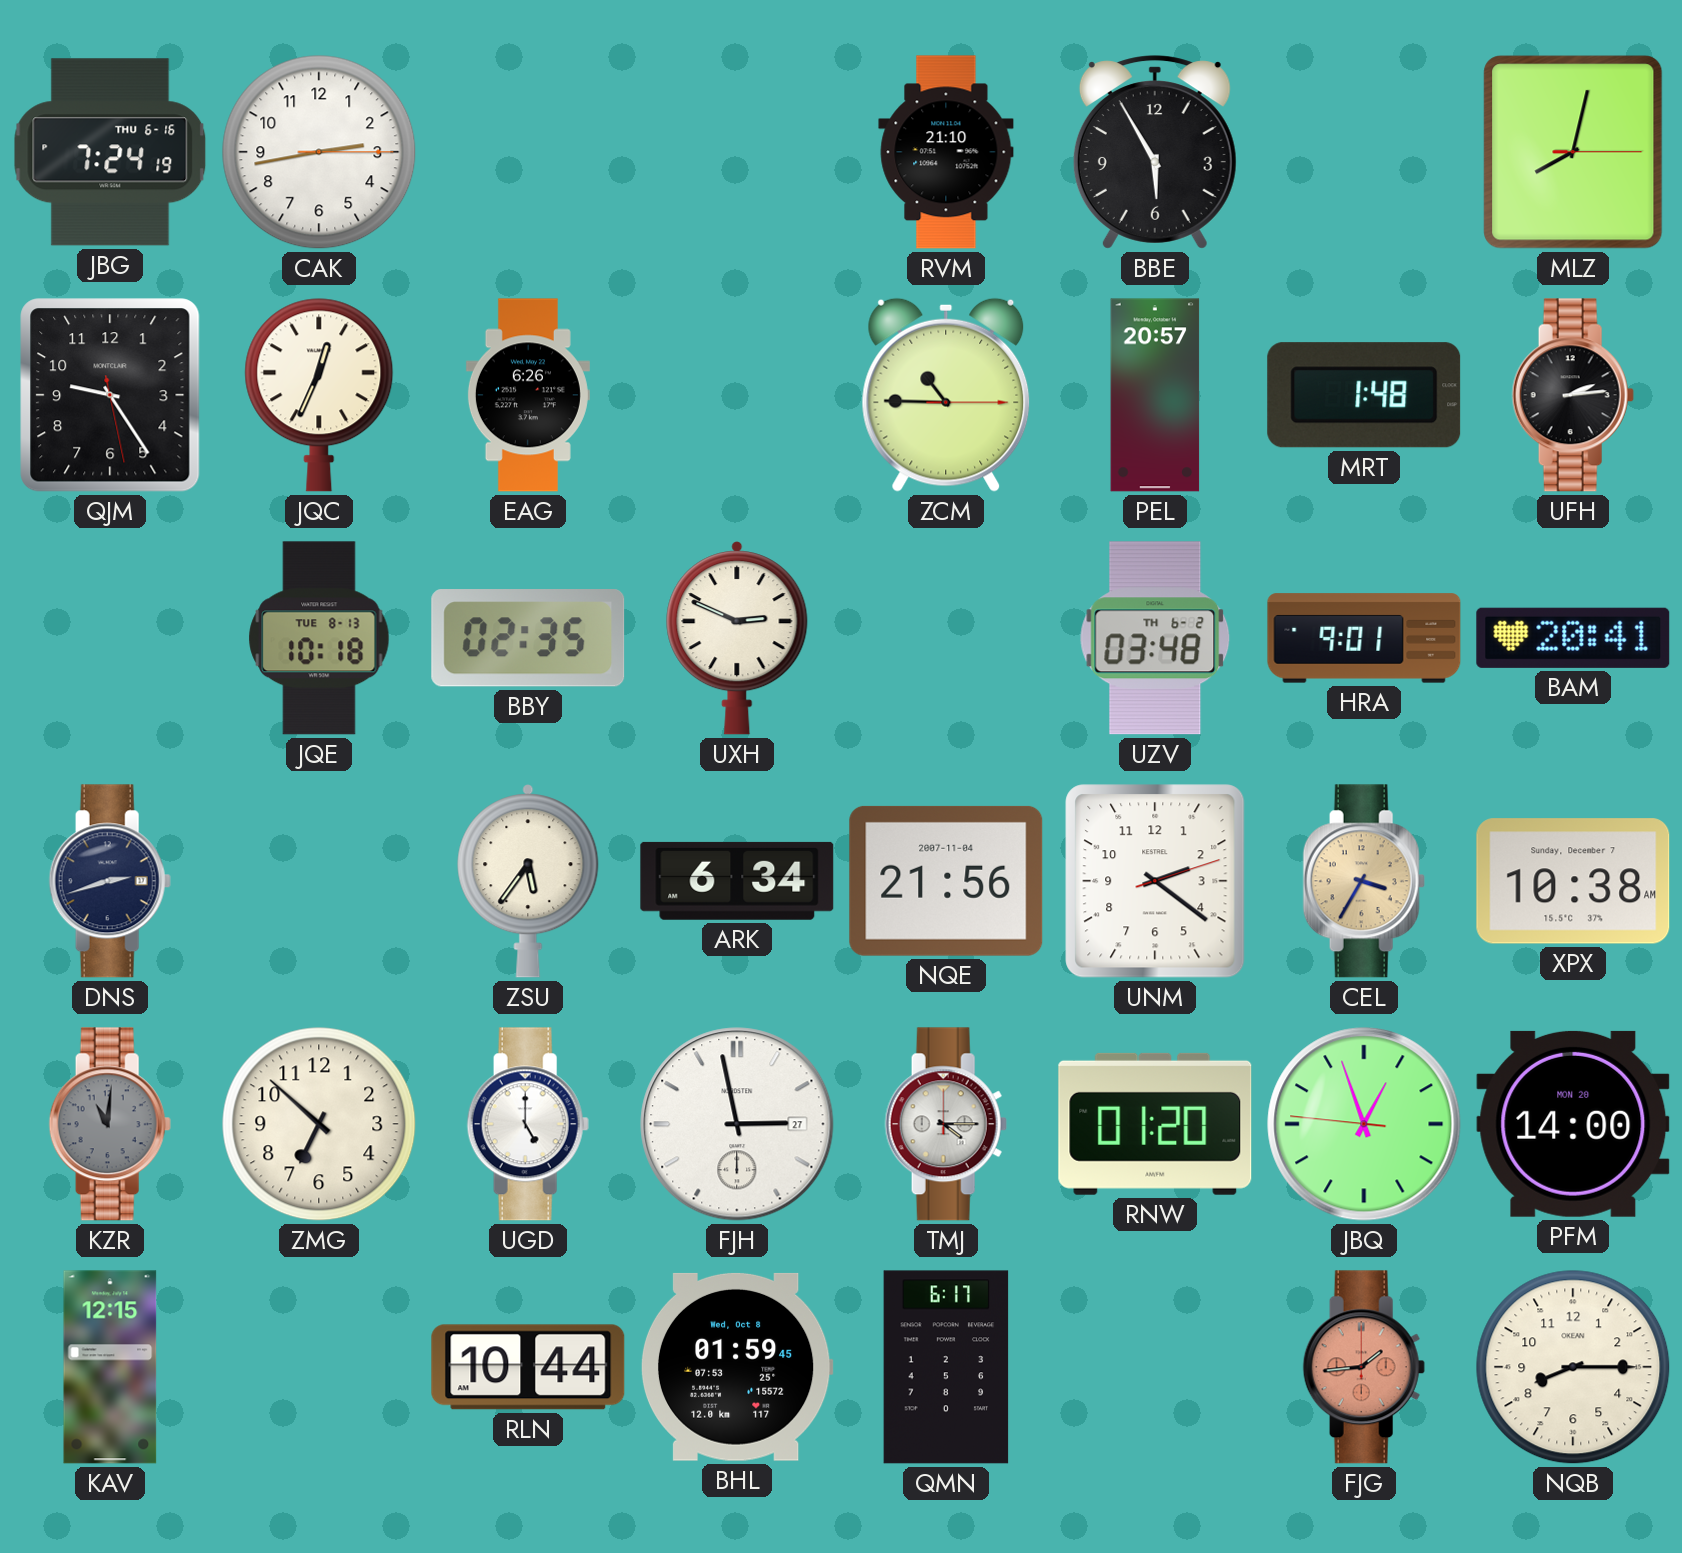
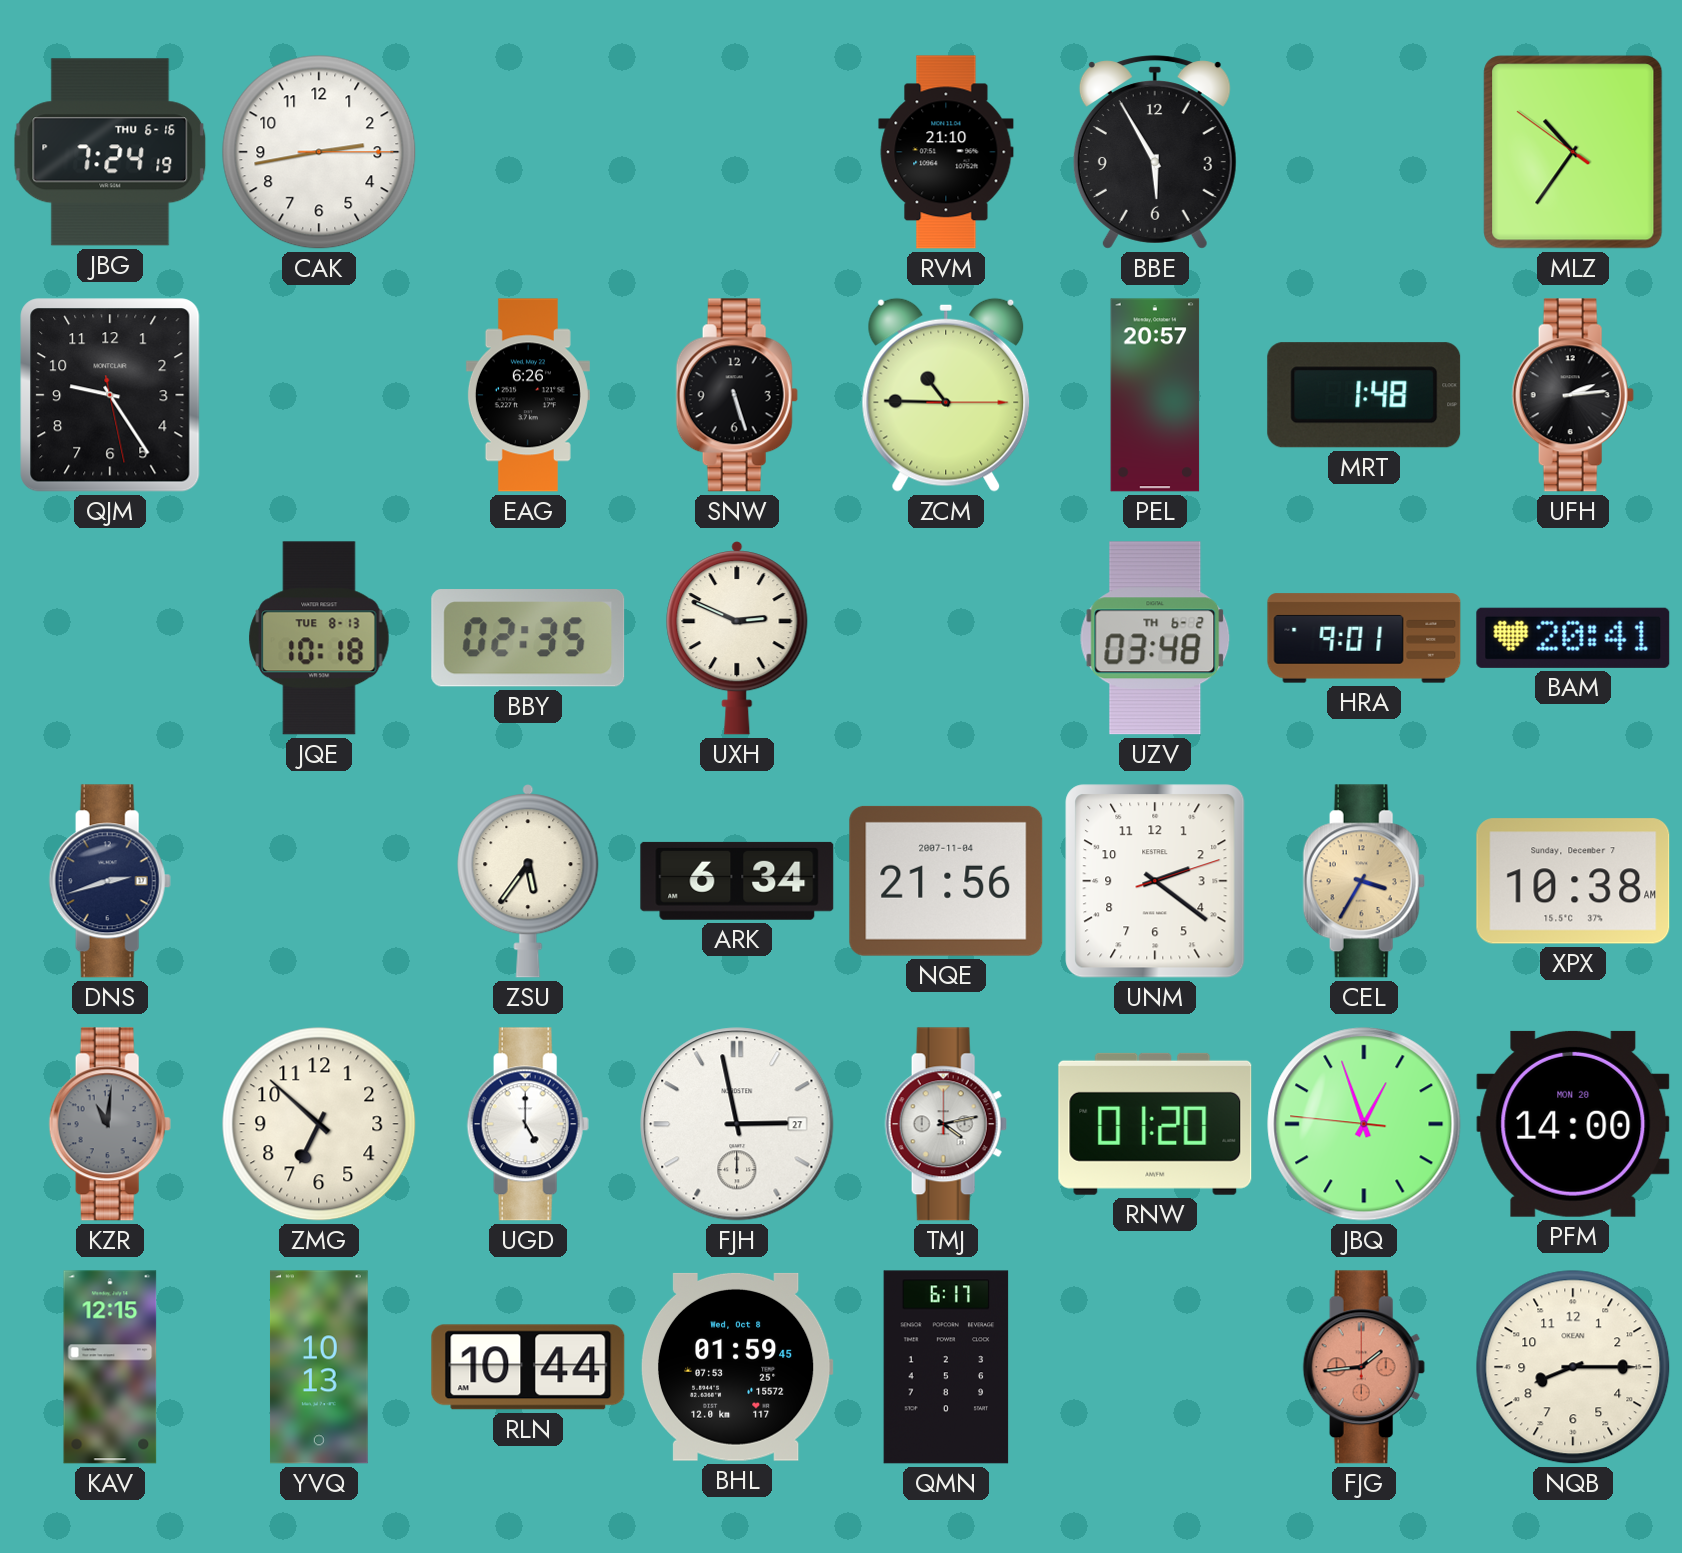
MLZ: 8:02 -> 10:35 (1573, 152)
JQC: 12:34 -> none (319, 395)
SNW: none -> 5:27 (737, 395)
TMJ: 4:15 -> 4:13 (946, 1124)
YVQ: none -> 10:13 (319, 1367)
